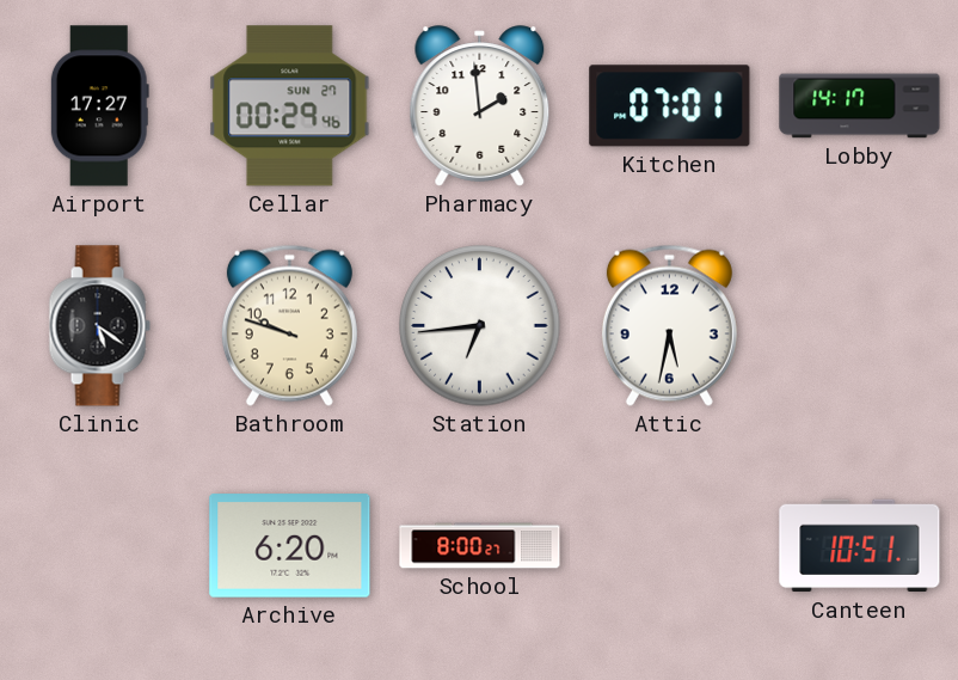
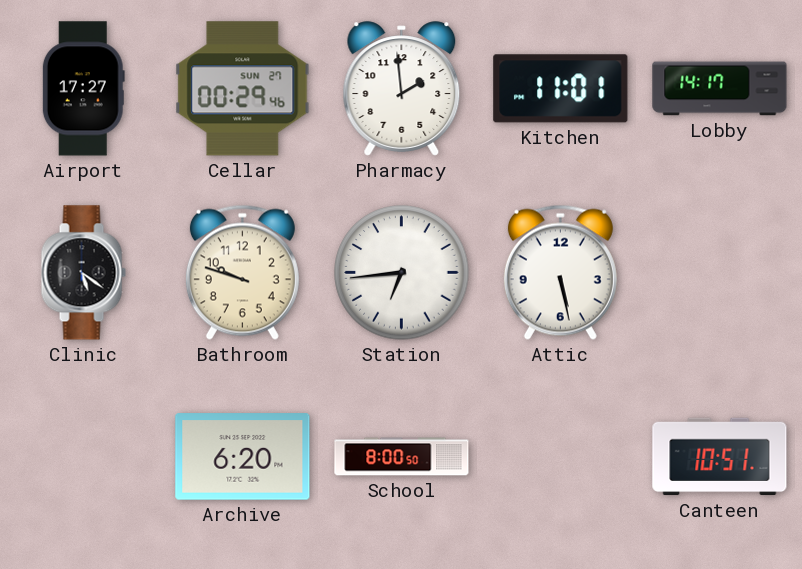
Kitchen: 07:01 -> 11:01 (561, 89)
Attic: 5:32 -> 5:28 (560, 272)
School: 8:00:27 -> 8:00:50 (402, 457)
